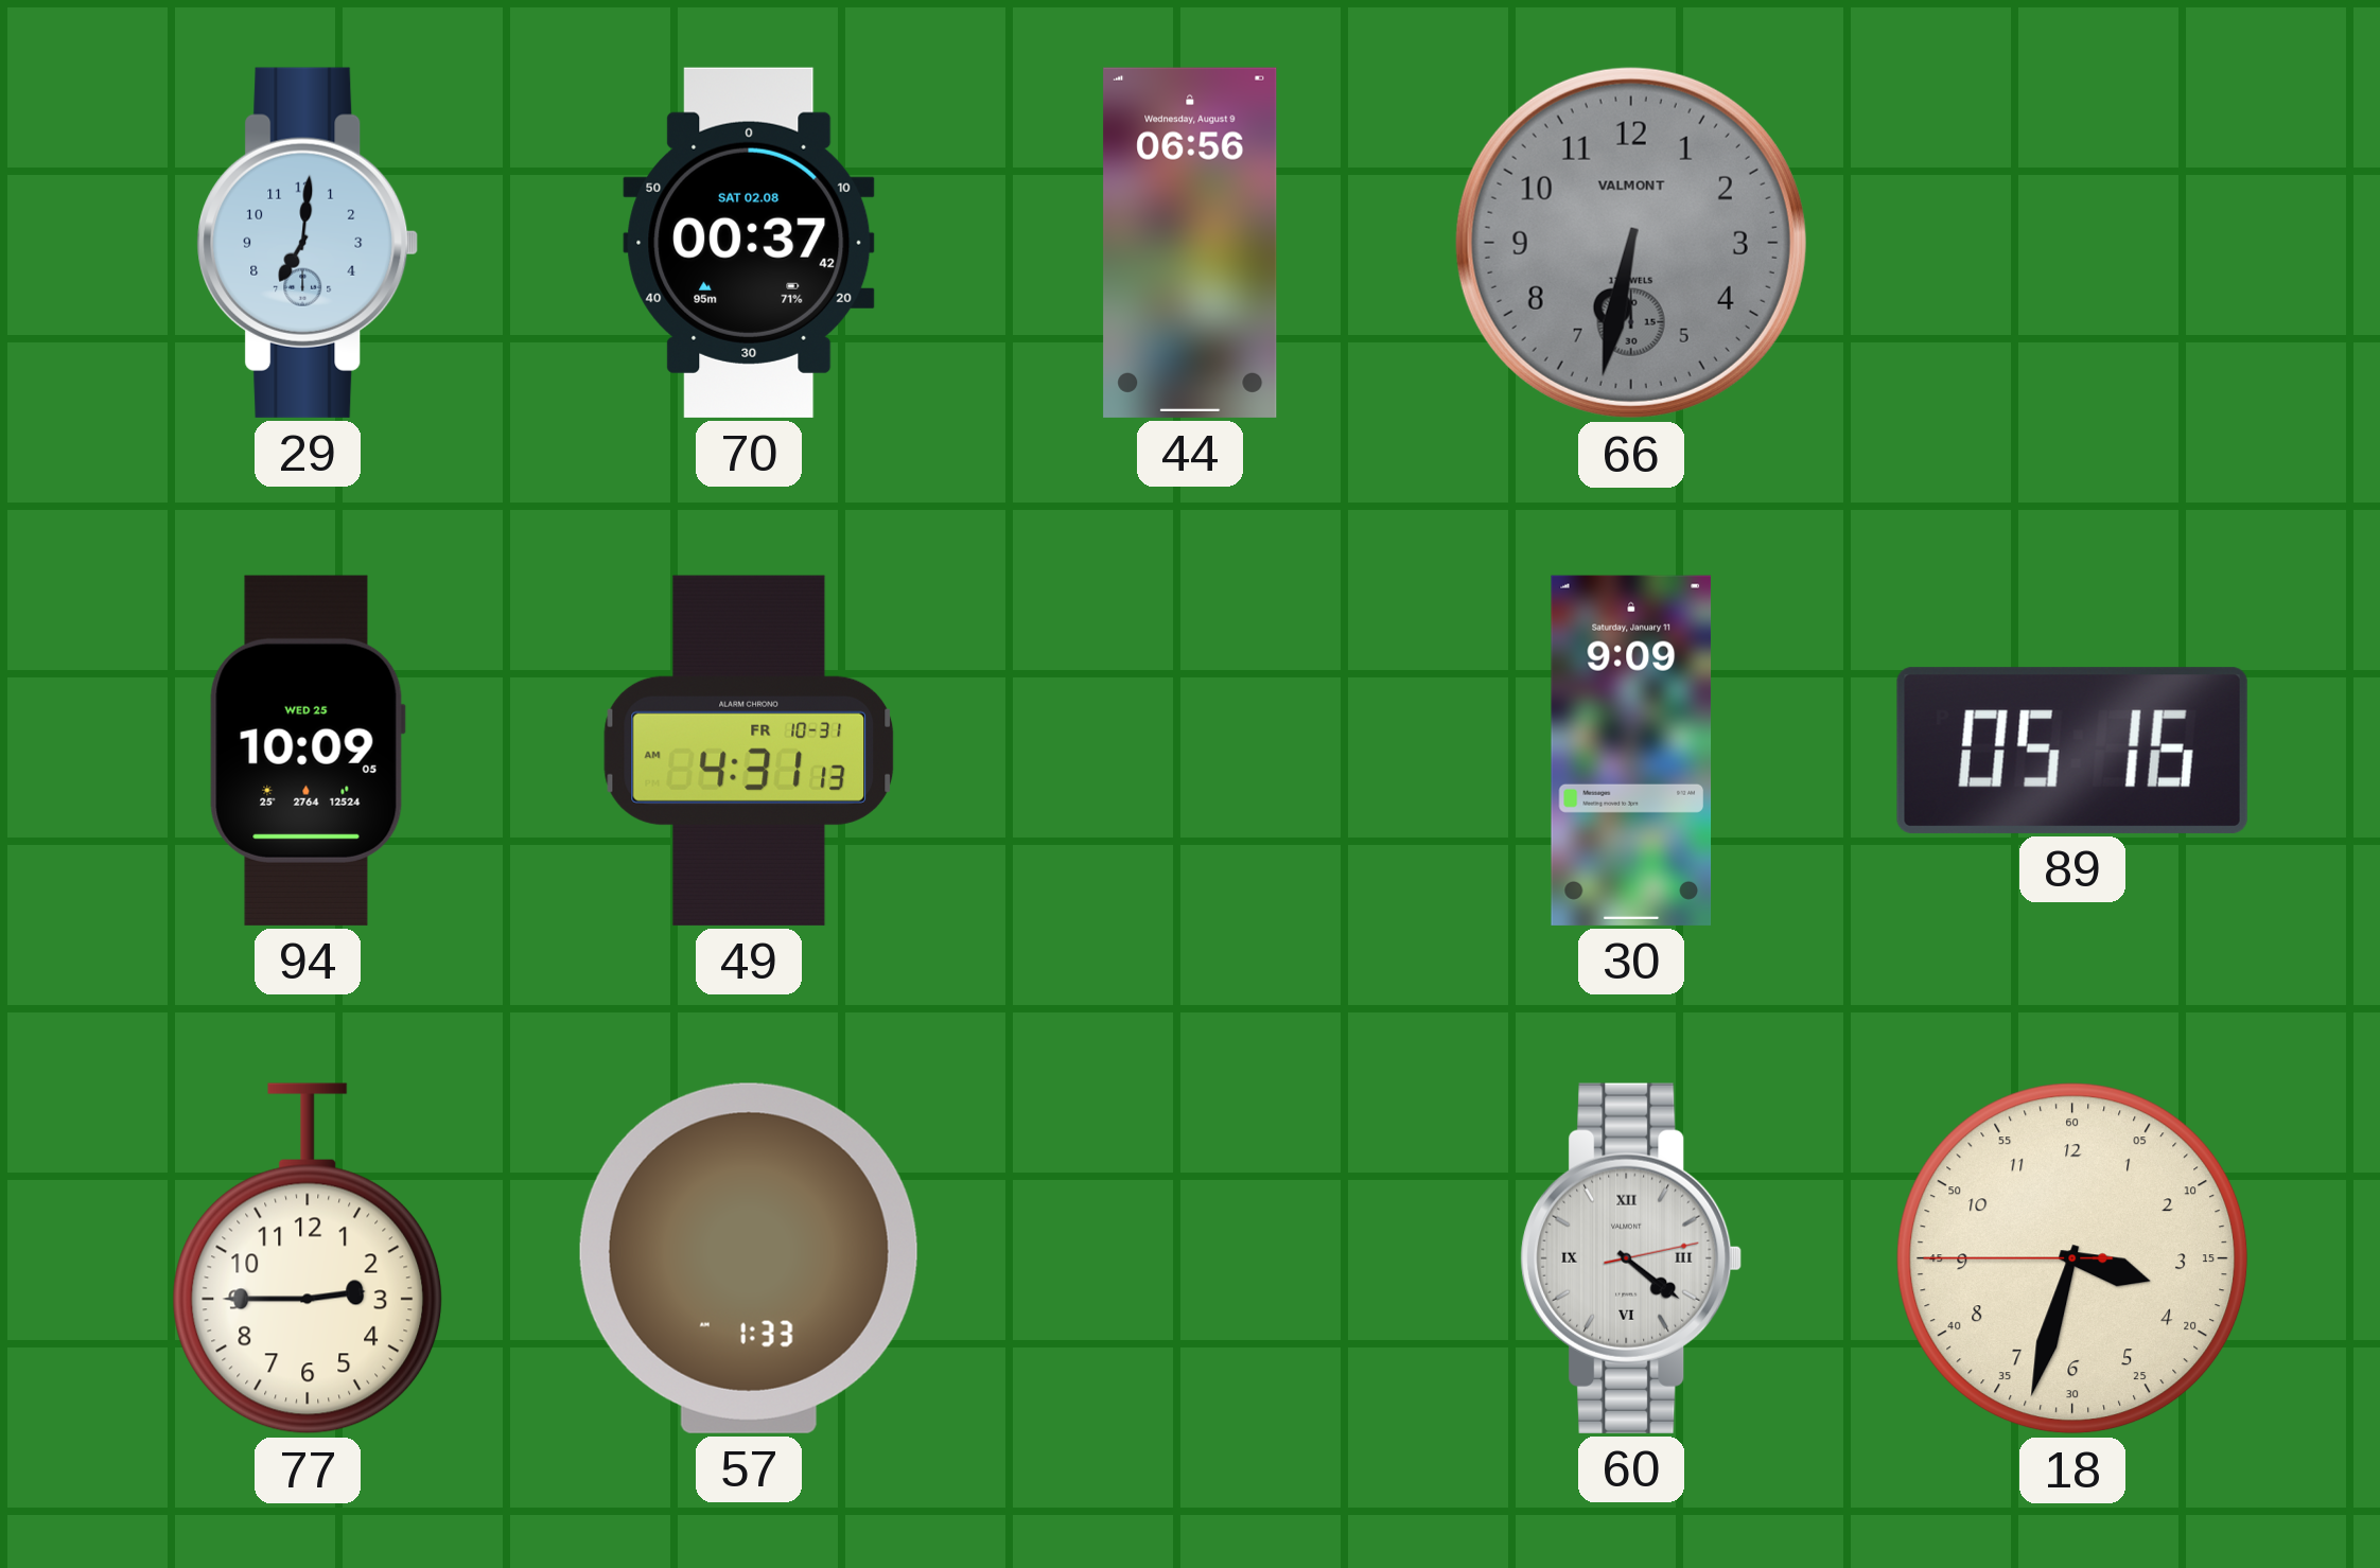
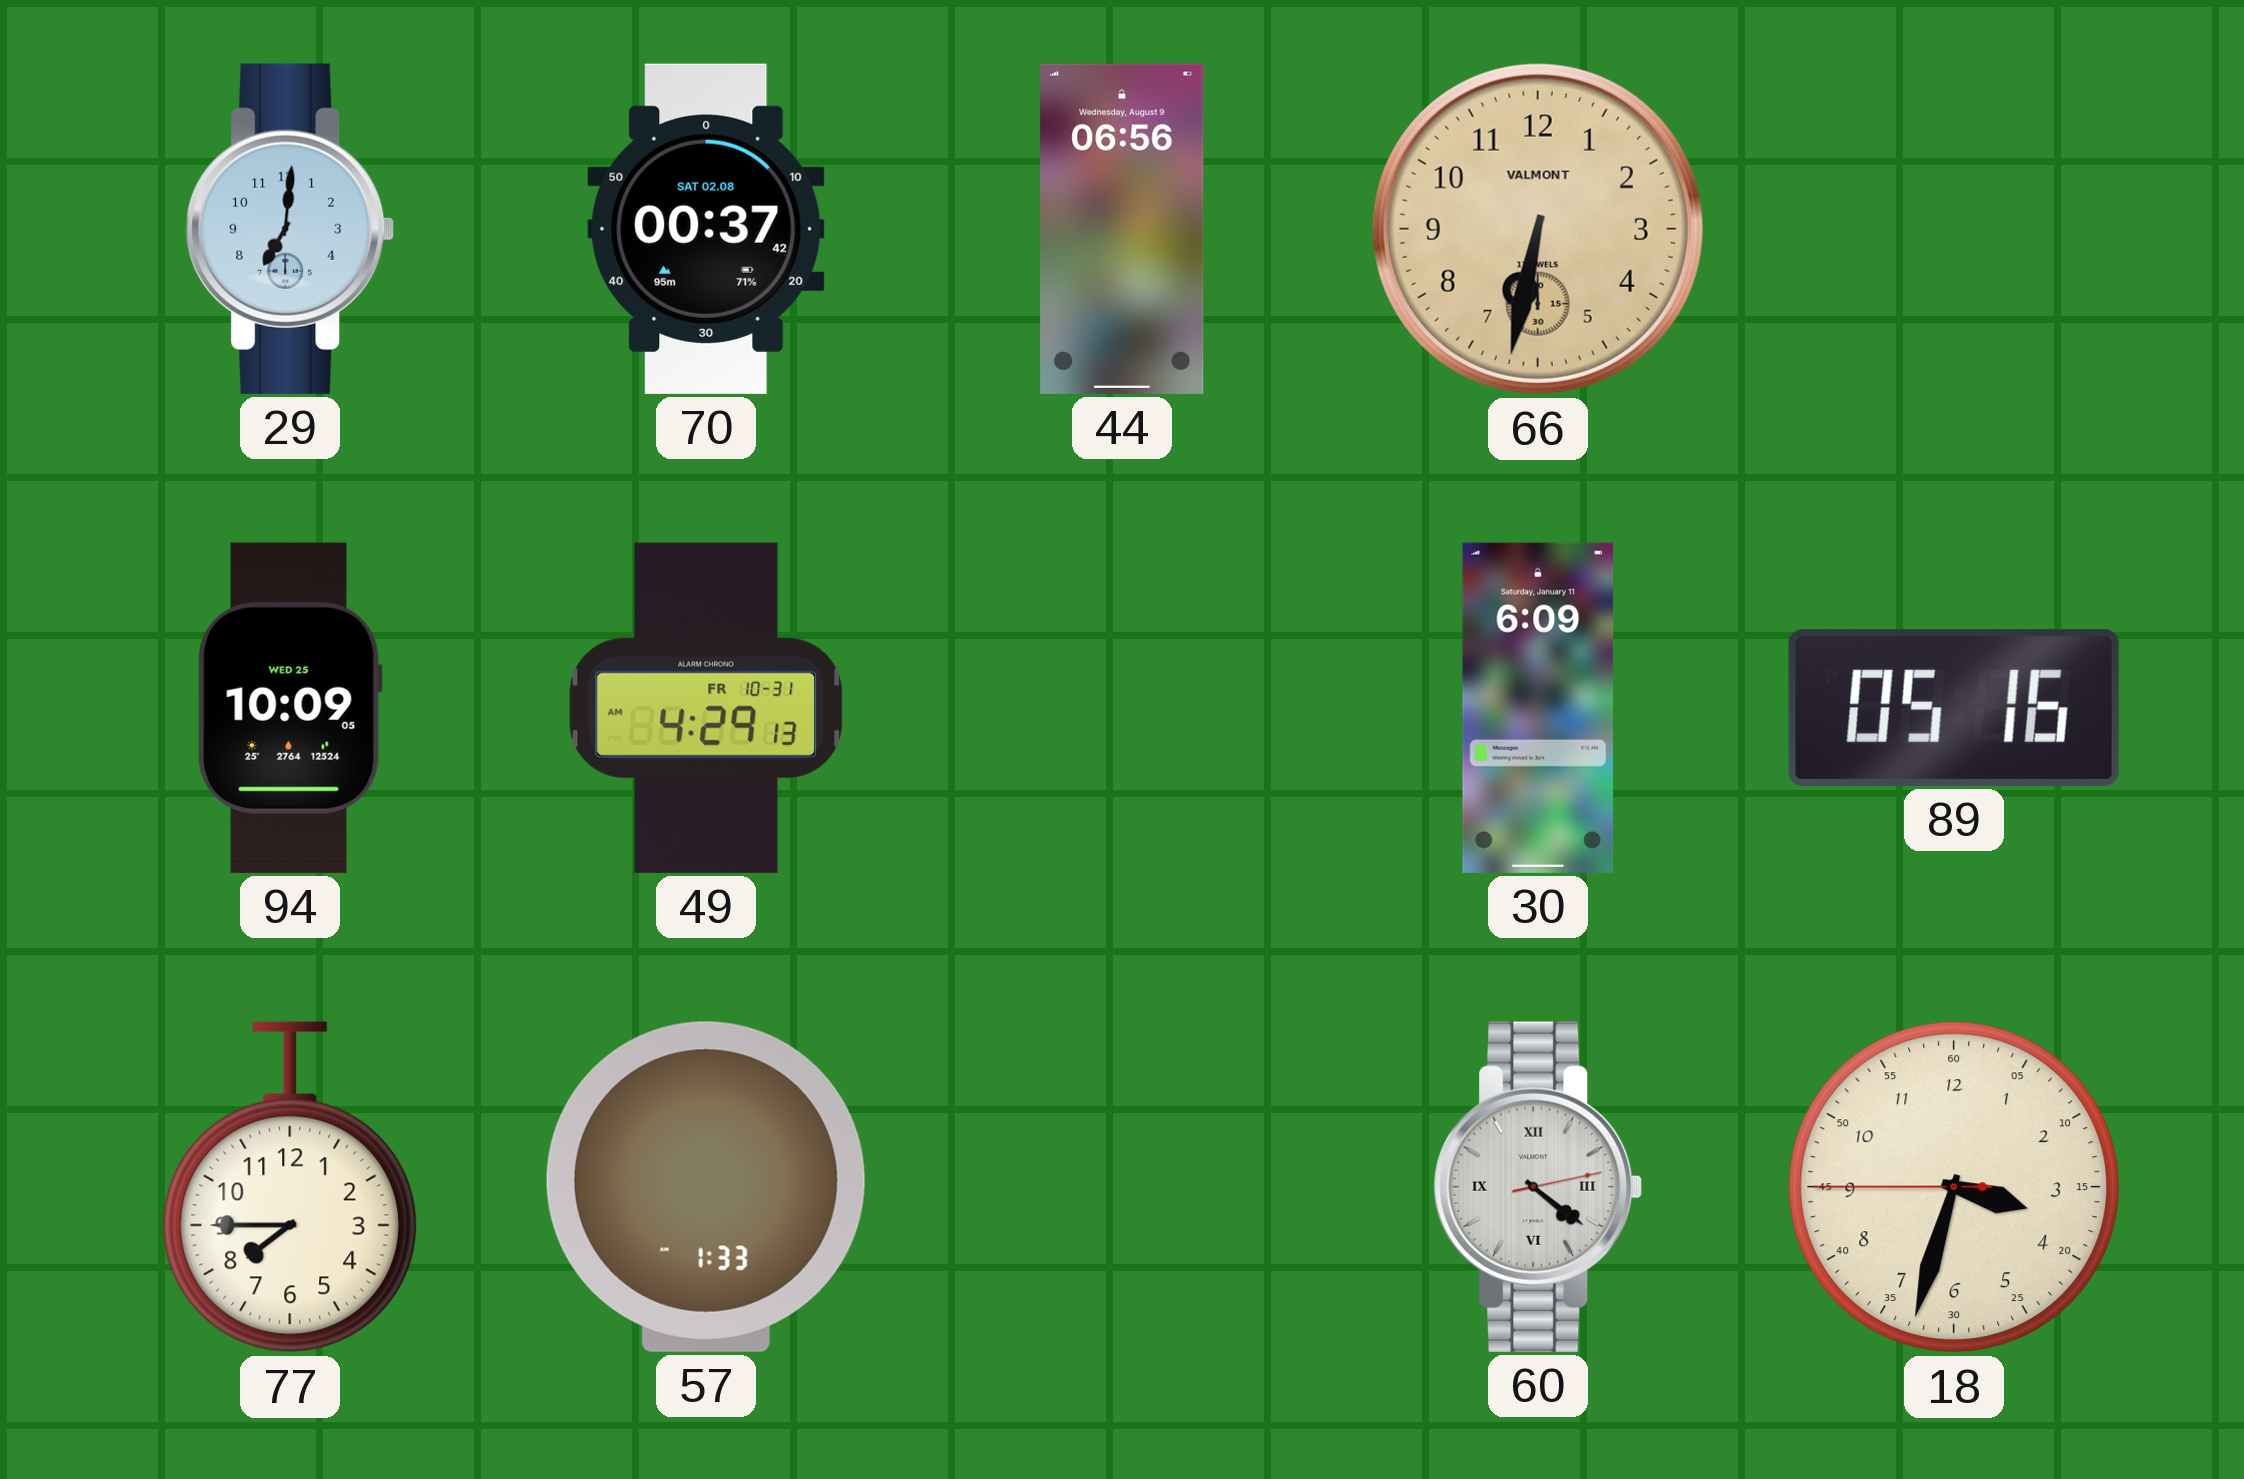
66 dial: grey -> champagne (1538, 229)
49: 4:31 -> 4:29 (706, 708)
30: 9:09 -> 6:09 (1538, 708)
77: 2:45 -> 7:45 (290, 1187)
